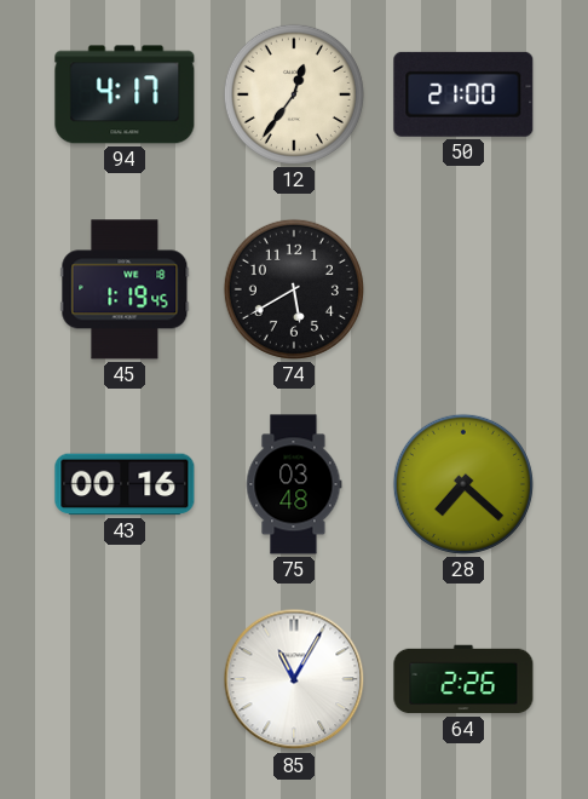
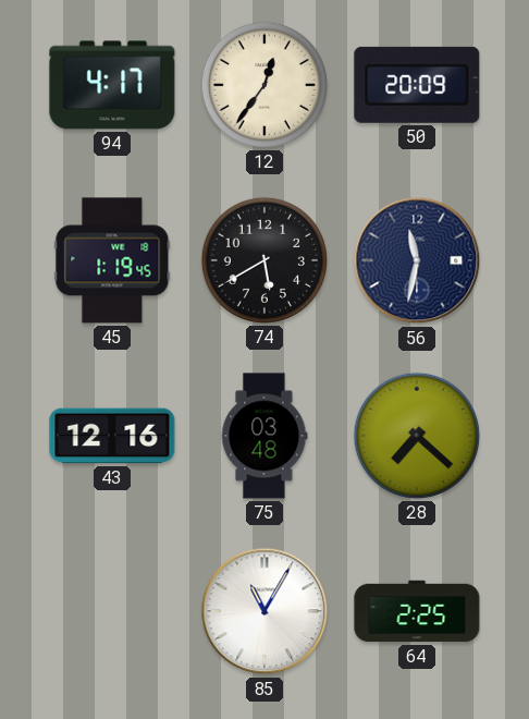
50: 21:00 -> 20:09 (417, 85)
56: none -> 11:32 (417, 260)
43: 00:16 -> 12:16 (112, 436)
64: 2:26 -> 2:25 (417, 611)
